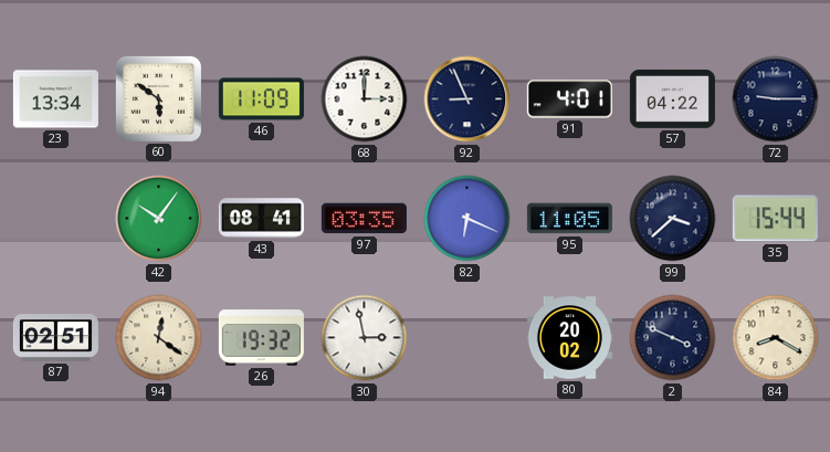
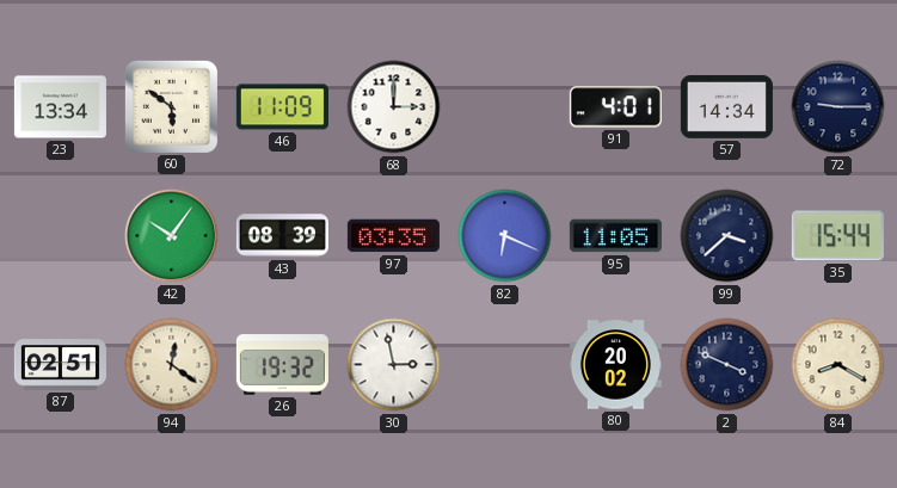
92: 8:56 -> none (467, 99)
57: 04:22 -> 14:34 (726, 106)
43: 08:41 -> 08:39 (282, 236)
